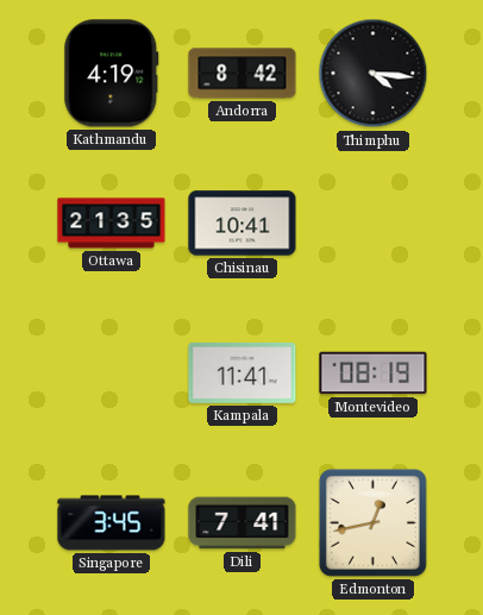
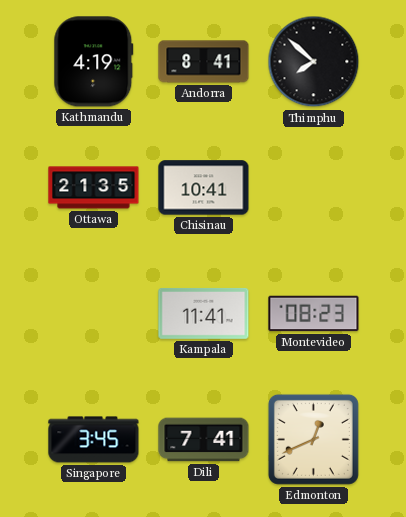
Andorra: 8:42 -> 8:41 (204, 62)
Thimphu: 4:16 -> 7:52 (314, 62)
Montevideo: 08:19 -> 08:23 (314, 314)
Edmonton: 12:43 -> 12:41 (313, 439)
